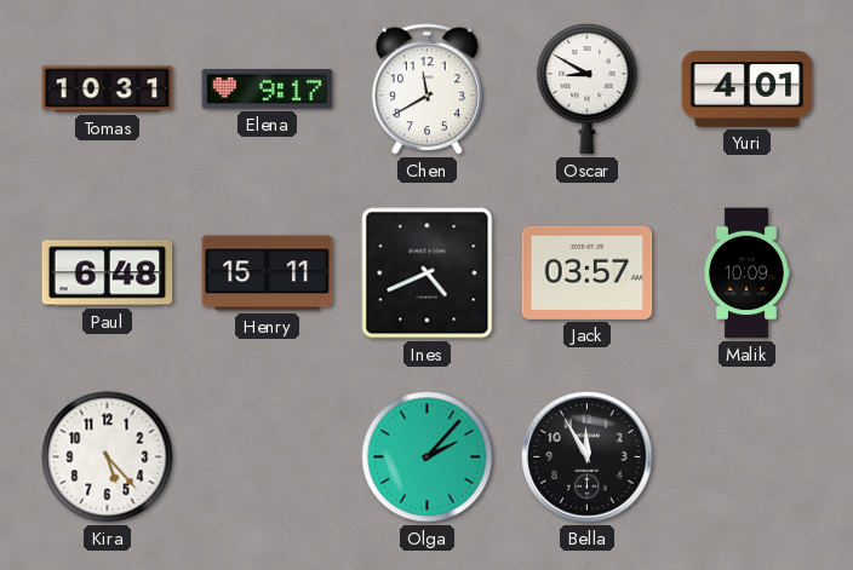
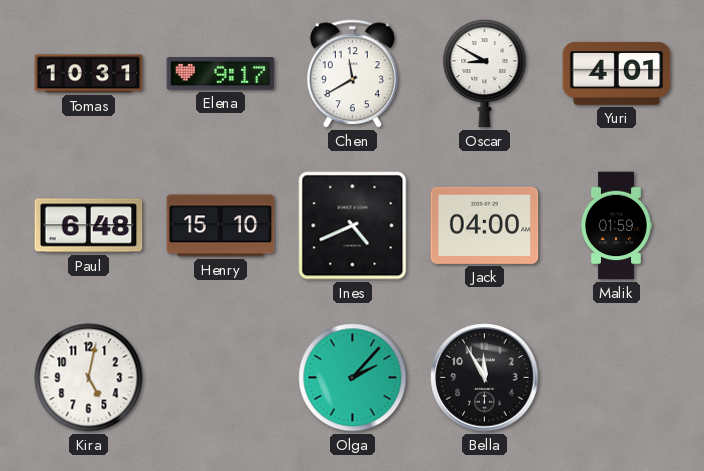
Henry: 15:11 -> 15:10 (221, 226)
Jack: 03:57 -> 04:00 (485, 225)
Malik: 10:09 -> 01:59 (617, 226)
Kira: 5:23 -> 5:02 (89, 378)
